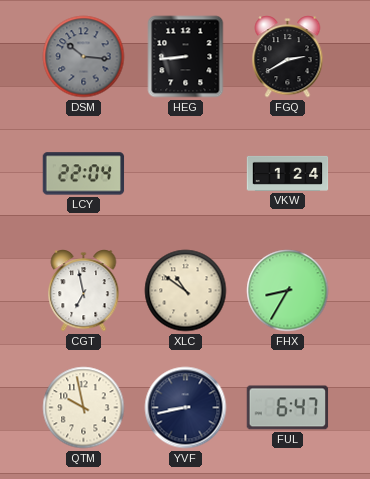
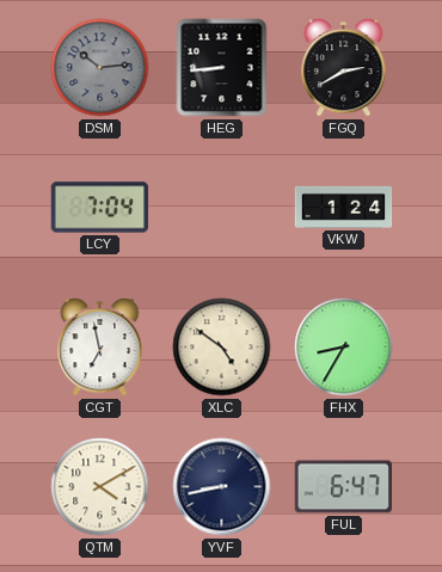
DSM: 10:16 -> 10:14 (100, 68)
LCY: 22:04 -> 7:04 (100, 208)
XLC: 10:51 -> 4:51 (222, 347)
QTM: 9:58 -> 4:10 (100, 487)
